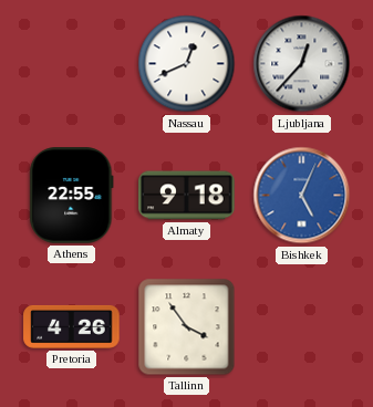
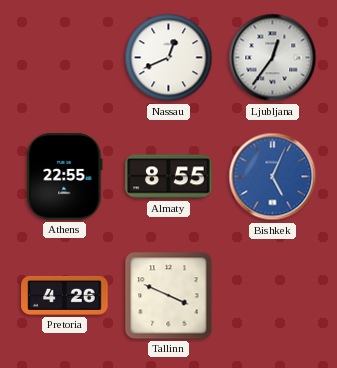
Ljubljana: 12:37 -> 12:36 (273, 58)
Almaty: 9:18 -> 8:55 (169, 177)
Tallinn: 3:54 -> 3:49 (169, 296)
